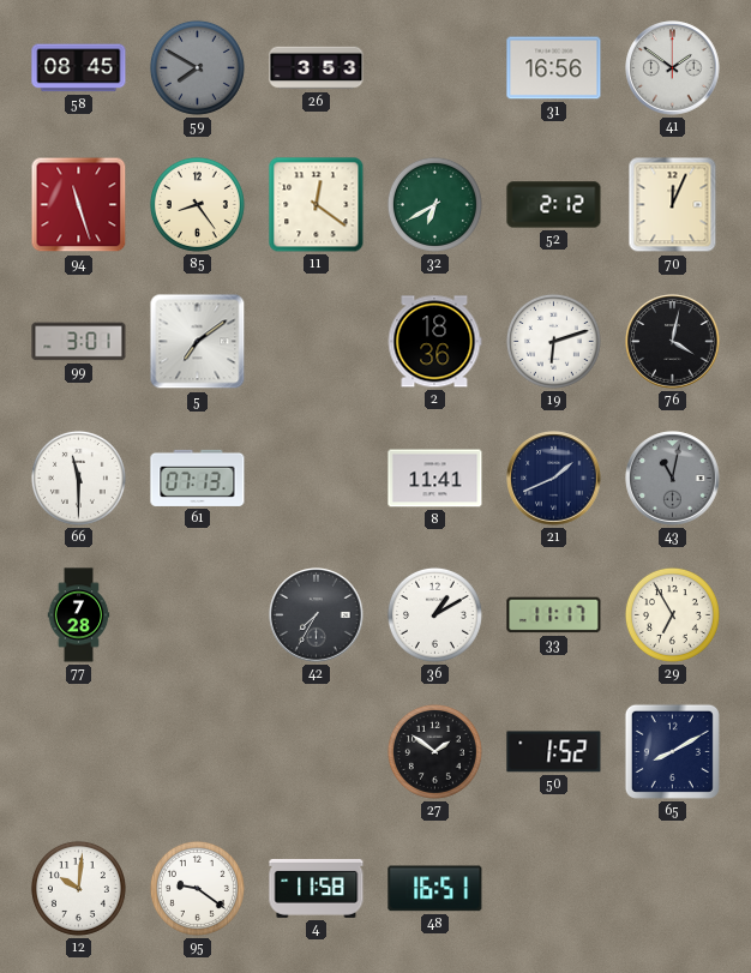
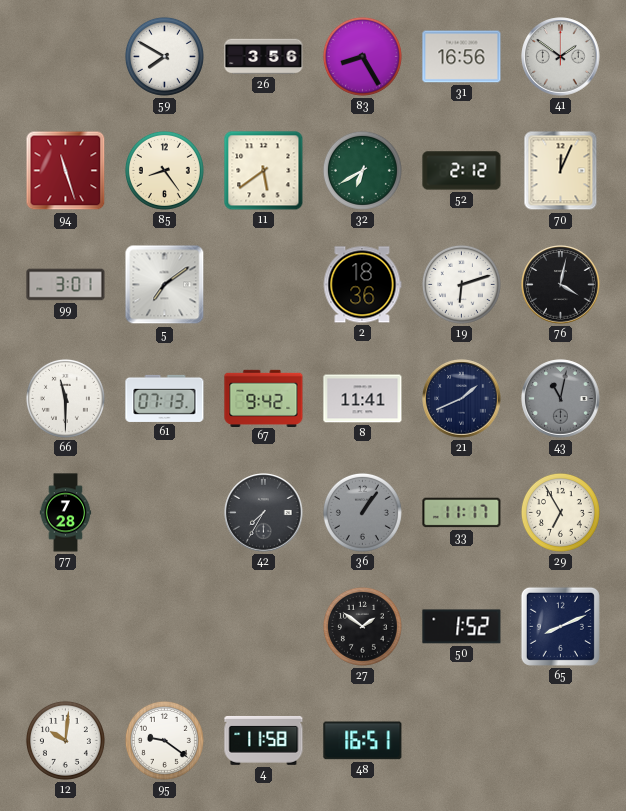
58: 08:45 -> none (79, 68)
59 dial: grey -> white (164, 56)
26: 3:53 -> 3:56 (264, 57)
83: none -> 8:25 (362, 56)
11: 12:21 -> 5:39 (264, 171)
67: none -> 9:42 (264, 398)
36: 1:10 -> 1:06 (362, 512)
36 dial: white -> grey (362, 512)
65: 8:10 -> 8:11 (560, 626)
